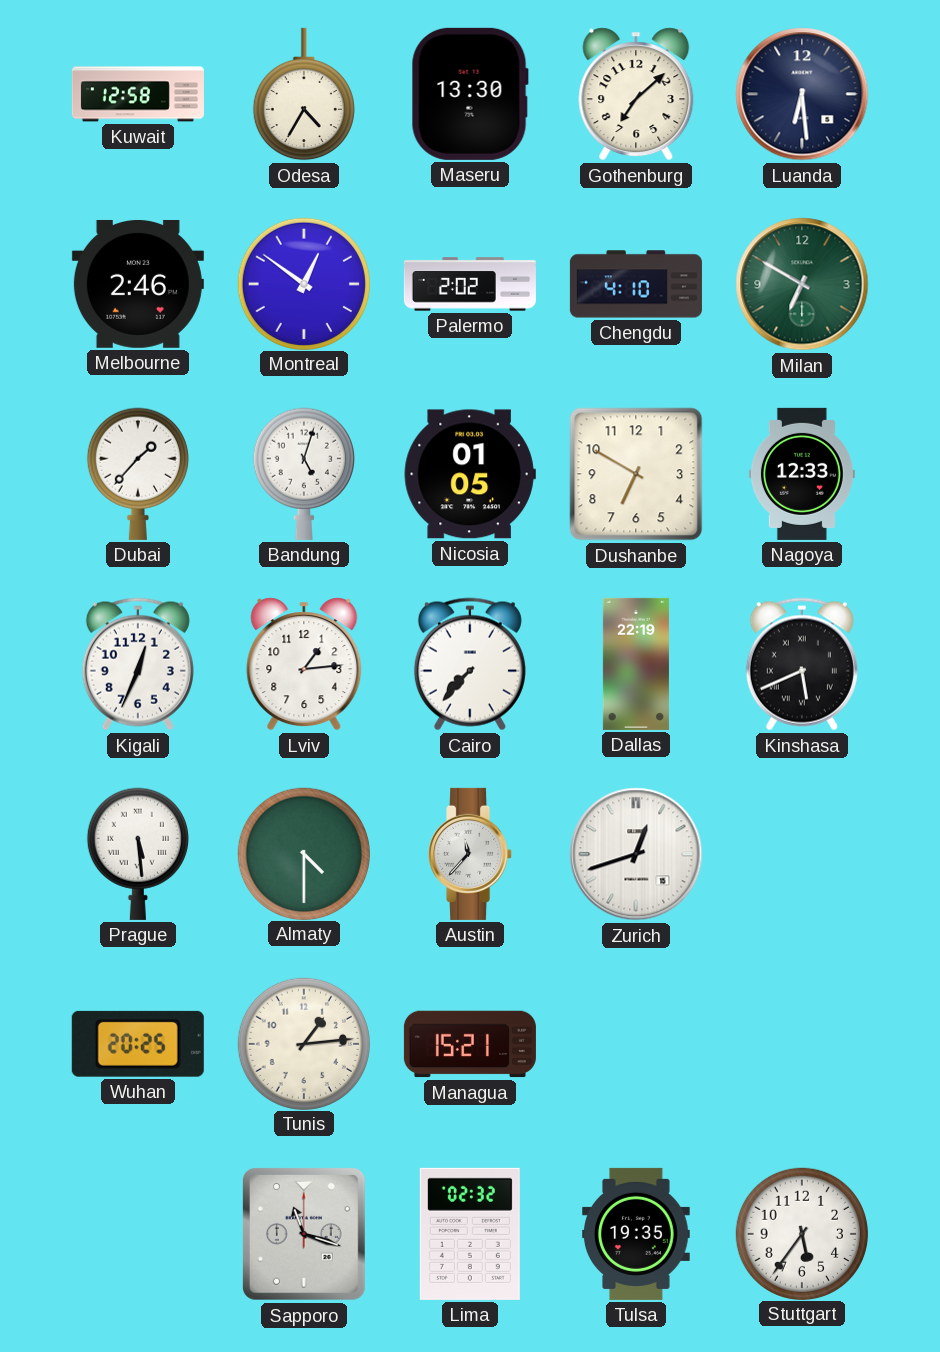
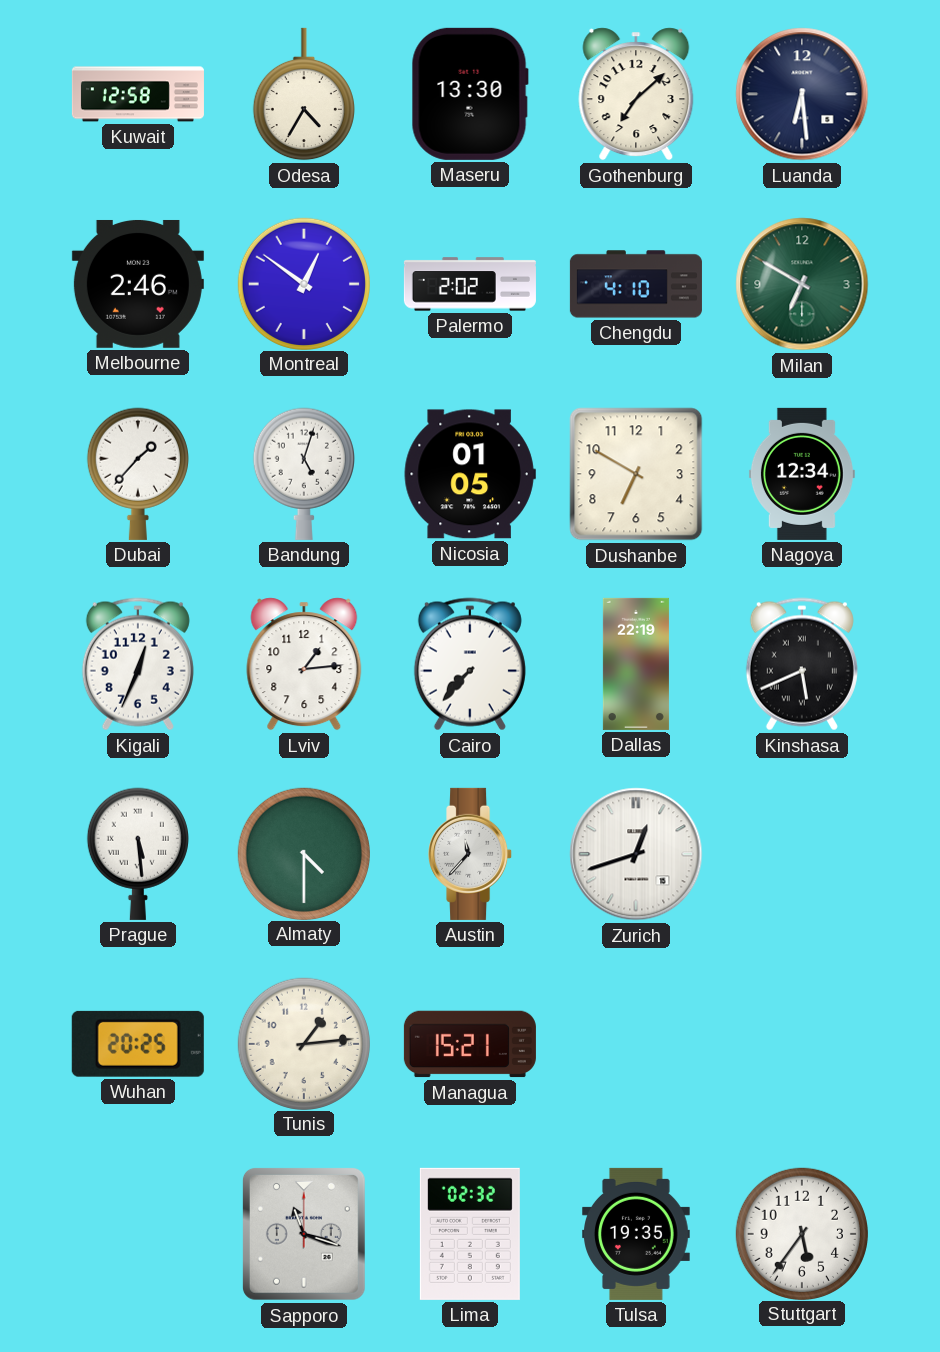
Nagoya: 12:33 -> 12:34 (802, 474)
